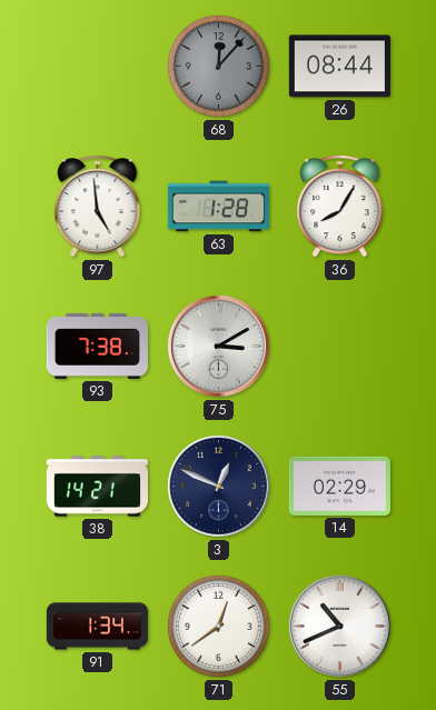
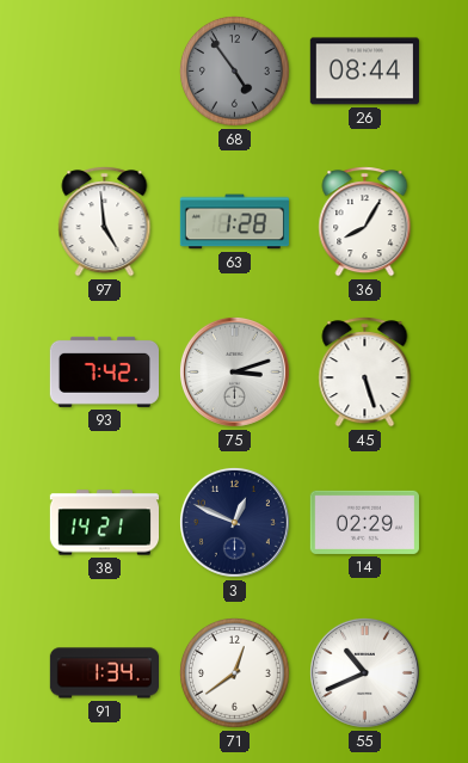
68: 12:07 -> 4:54 (235, 72)
93: 7:38 -> 7:42 (104, 371)
75: 3:10 -> 3:12 (234, 371)
45: none -> 5:27 (365, 373)
